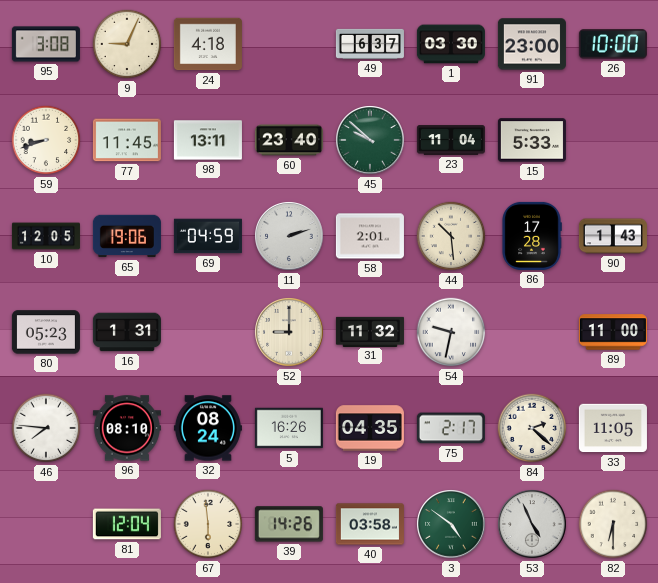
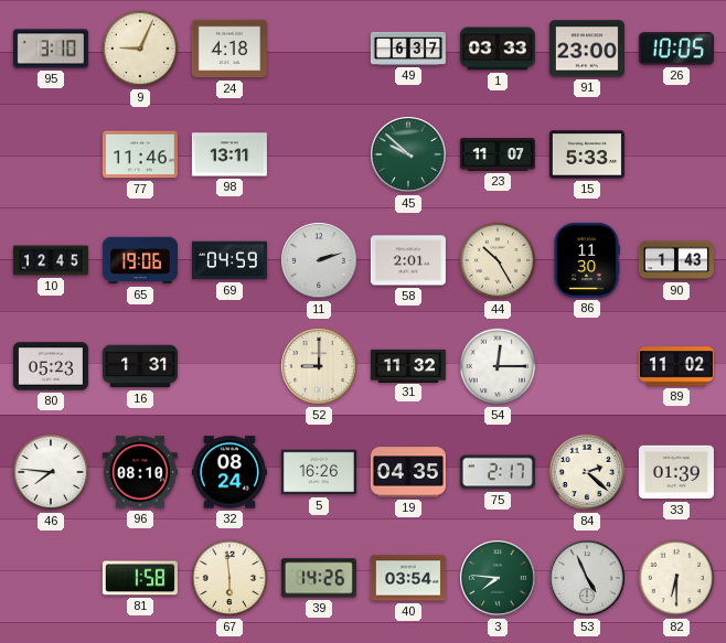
95: 3:08 -> 3:10 (51, 49)
1: 03:30 -> 03:33 (498, 49)
26: 10:00 -> 10:05 (676, 49)
59: 8:42 -> none (46, 140)
77: 11:45 -> 11:46 (140, 154)
60: 23:40 -> none (289, 140)
23: 11:04 -> 11:07 (498, 154)
10: 12:05 -> 12:45 (51, 260)
44: 10:29 -> 10:25 (498, 260)
86: 17:28 -> 11:30 (587, 260)
54: 9:32 -> 12:15 (498, 366)
89: 11:00 -> 11:02 (676, 366)
33: 11:05 -> 01:39 (676, 472)
81: 12:04 -> 1:58 (140, 578)
40: 03:58 -> 03:54 (408, 578)
3: 4:51 -> 7:46 (498, 578)
